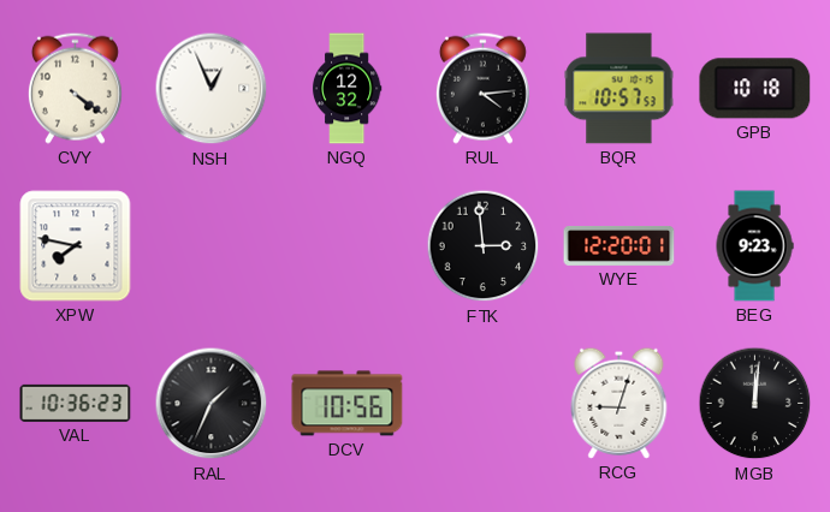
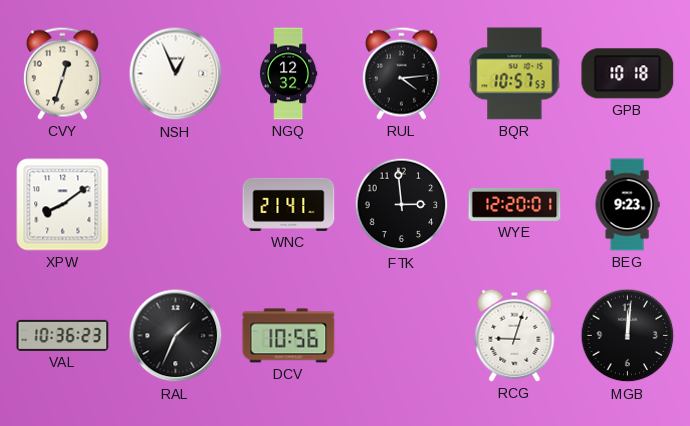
CVY: 4:21 -> 12:33 (62, 73)
XPW: 7:47 -> 8:09 (63, 205)
WNC: none -> 21:41 (289, 204)
